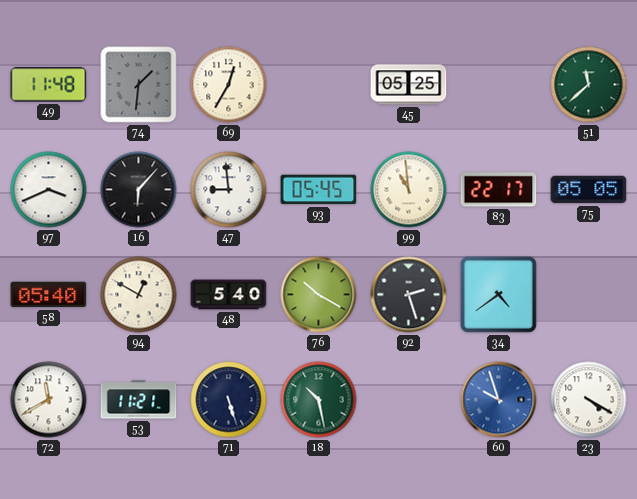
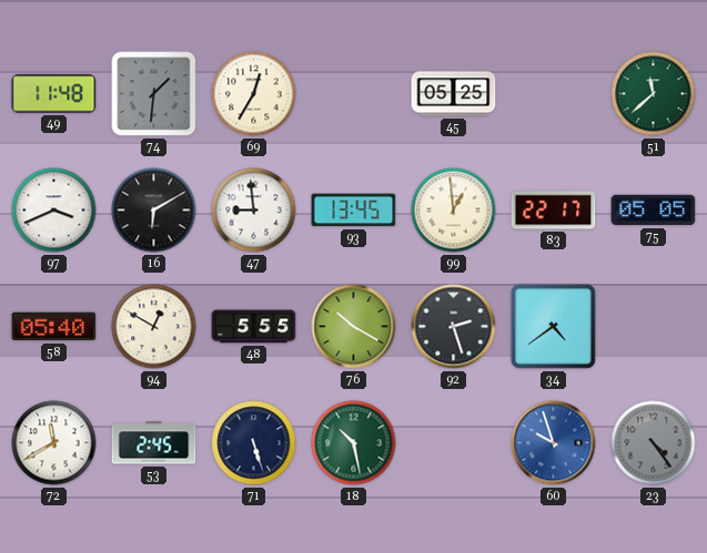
16: 6:07 -> 6:10 (154, 211)
93: 05:45 -> 13:45 (354, 211)
99: 10:59 -> 12:59 (454, 211)
48: 5:40 -> 5:55 (254, 327)
53: 11:21 -> 2:45 (154, 443)
23: 4:20 -> 4:24 (654, 443)
23 dial: white -> grey (654, 443)
